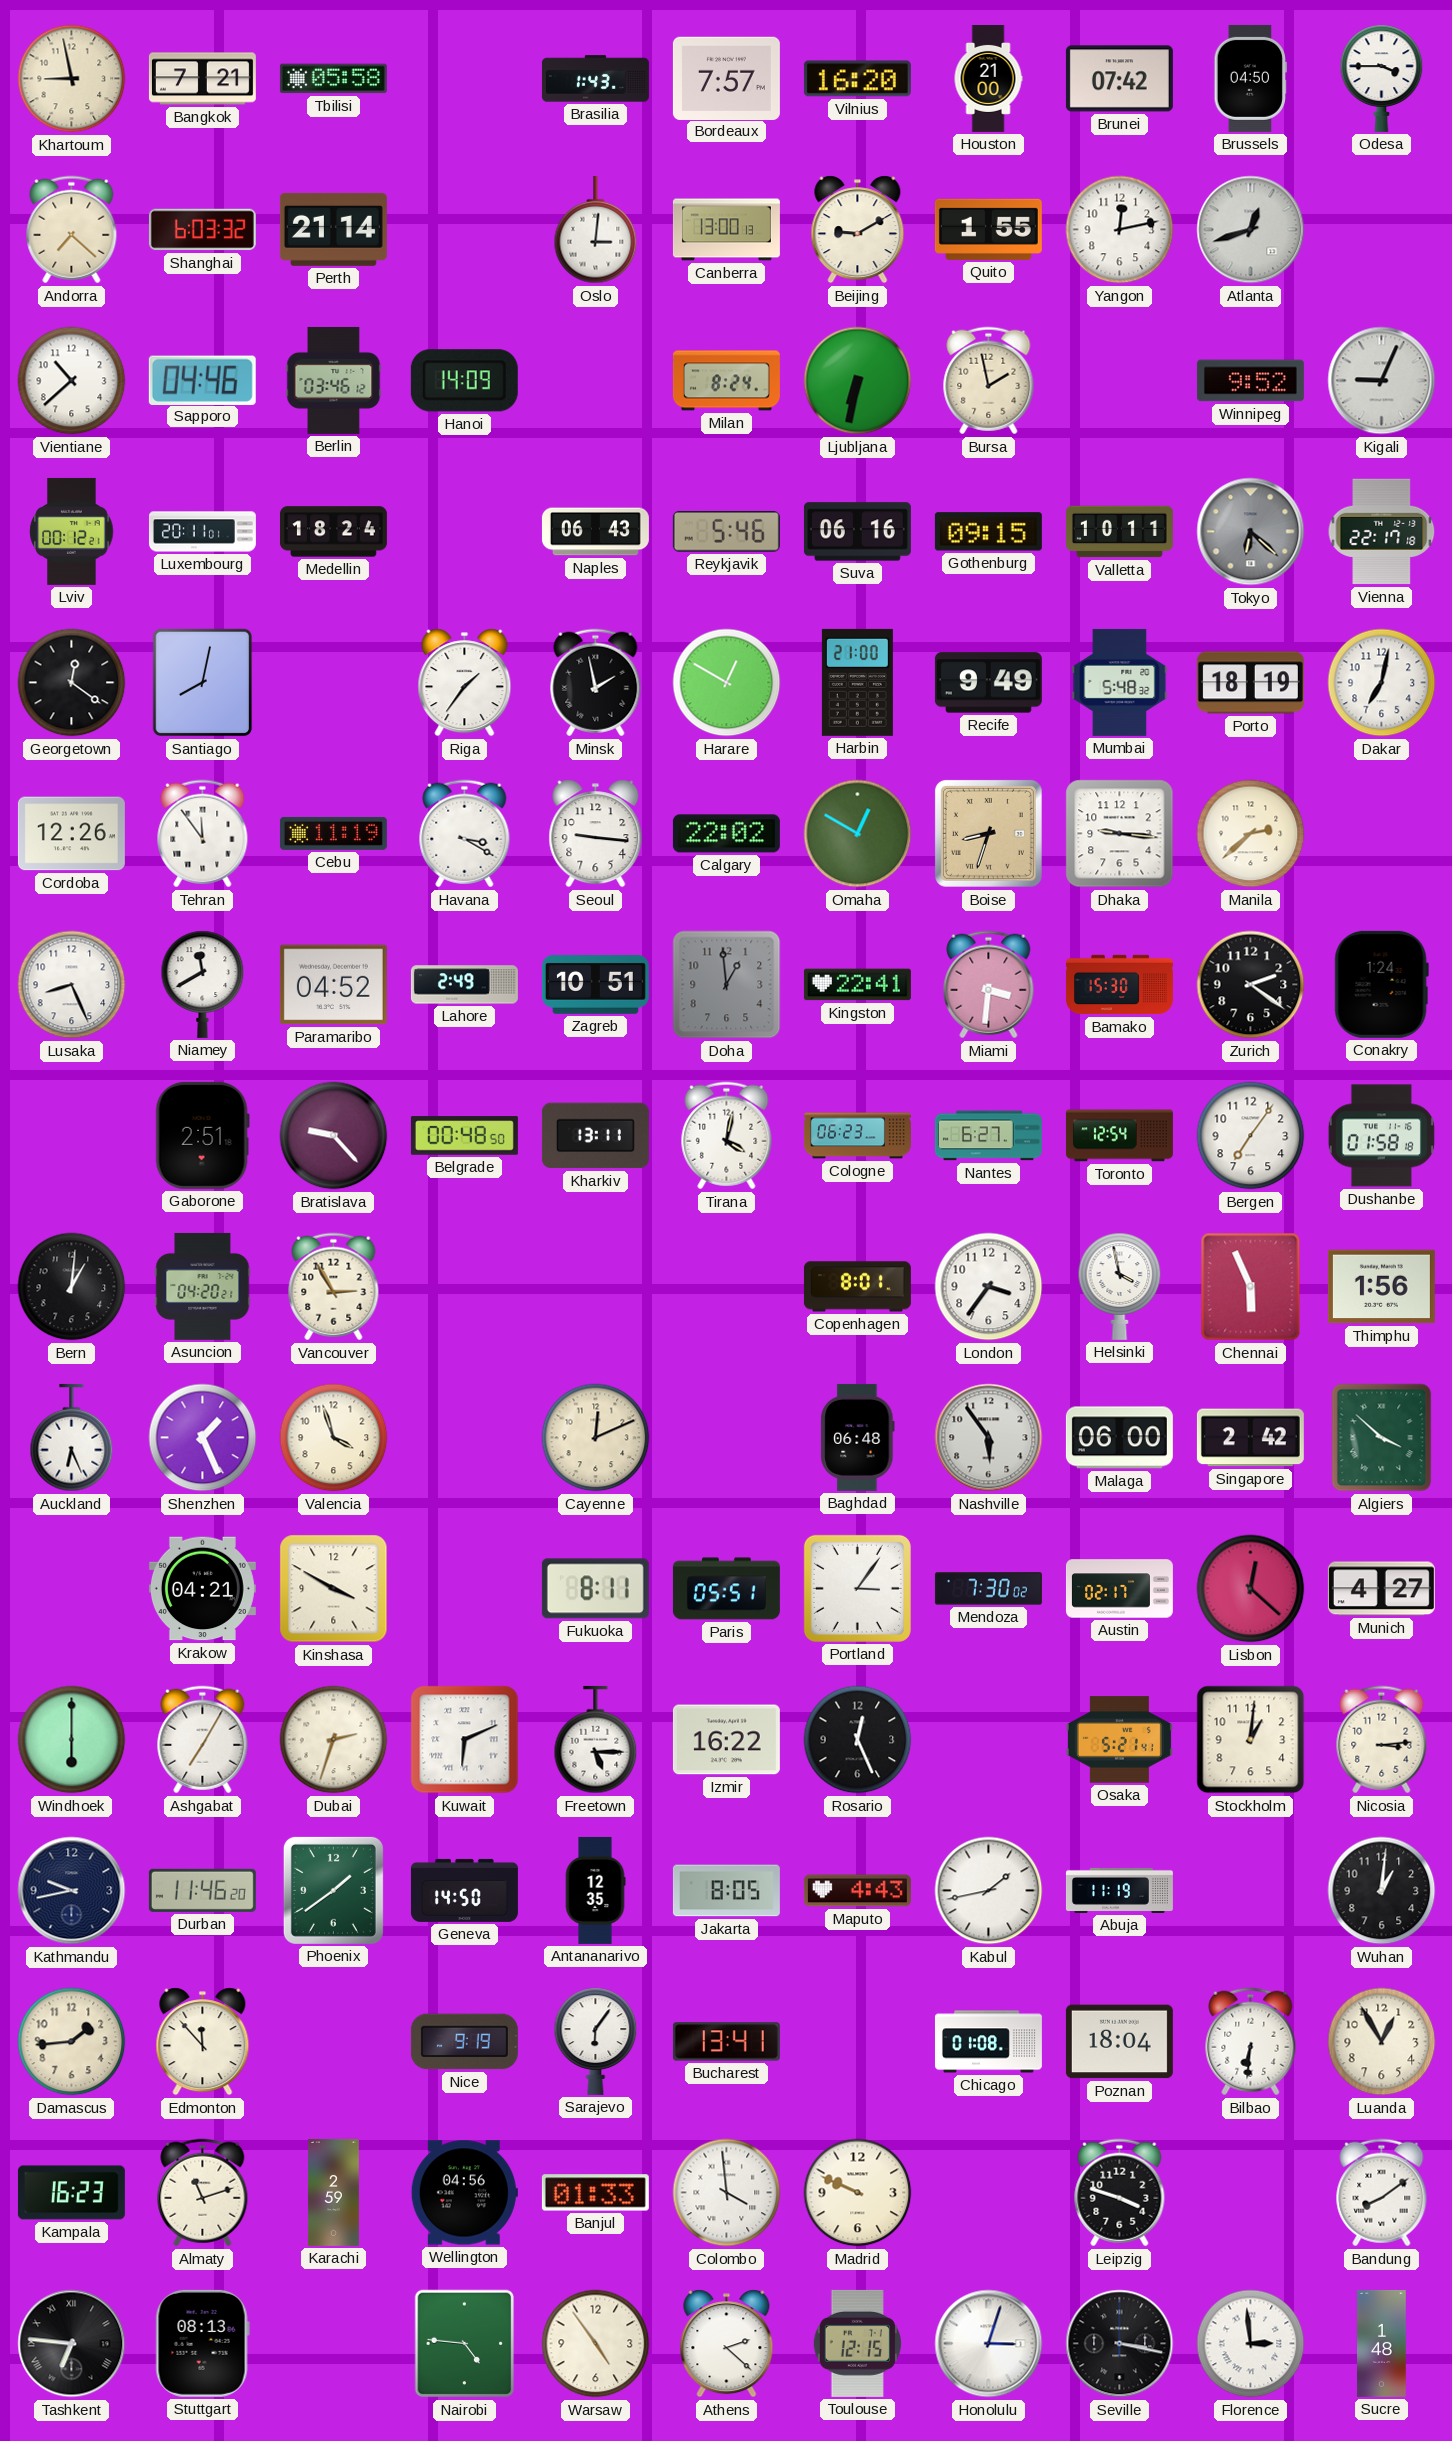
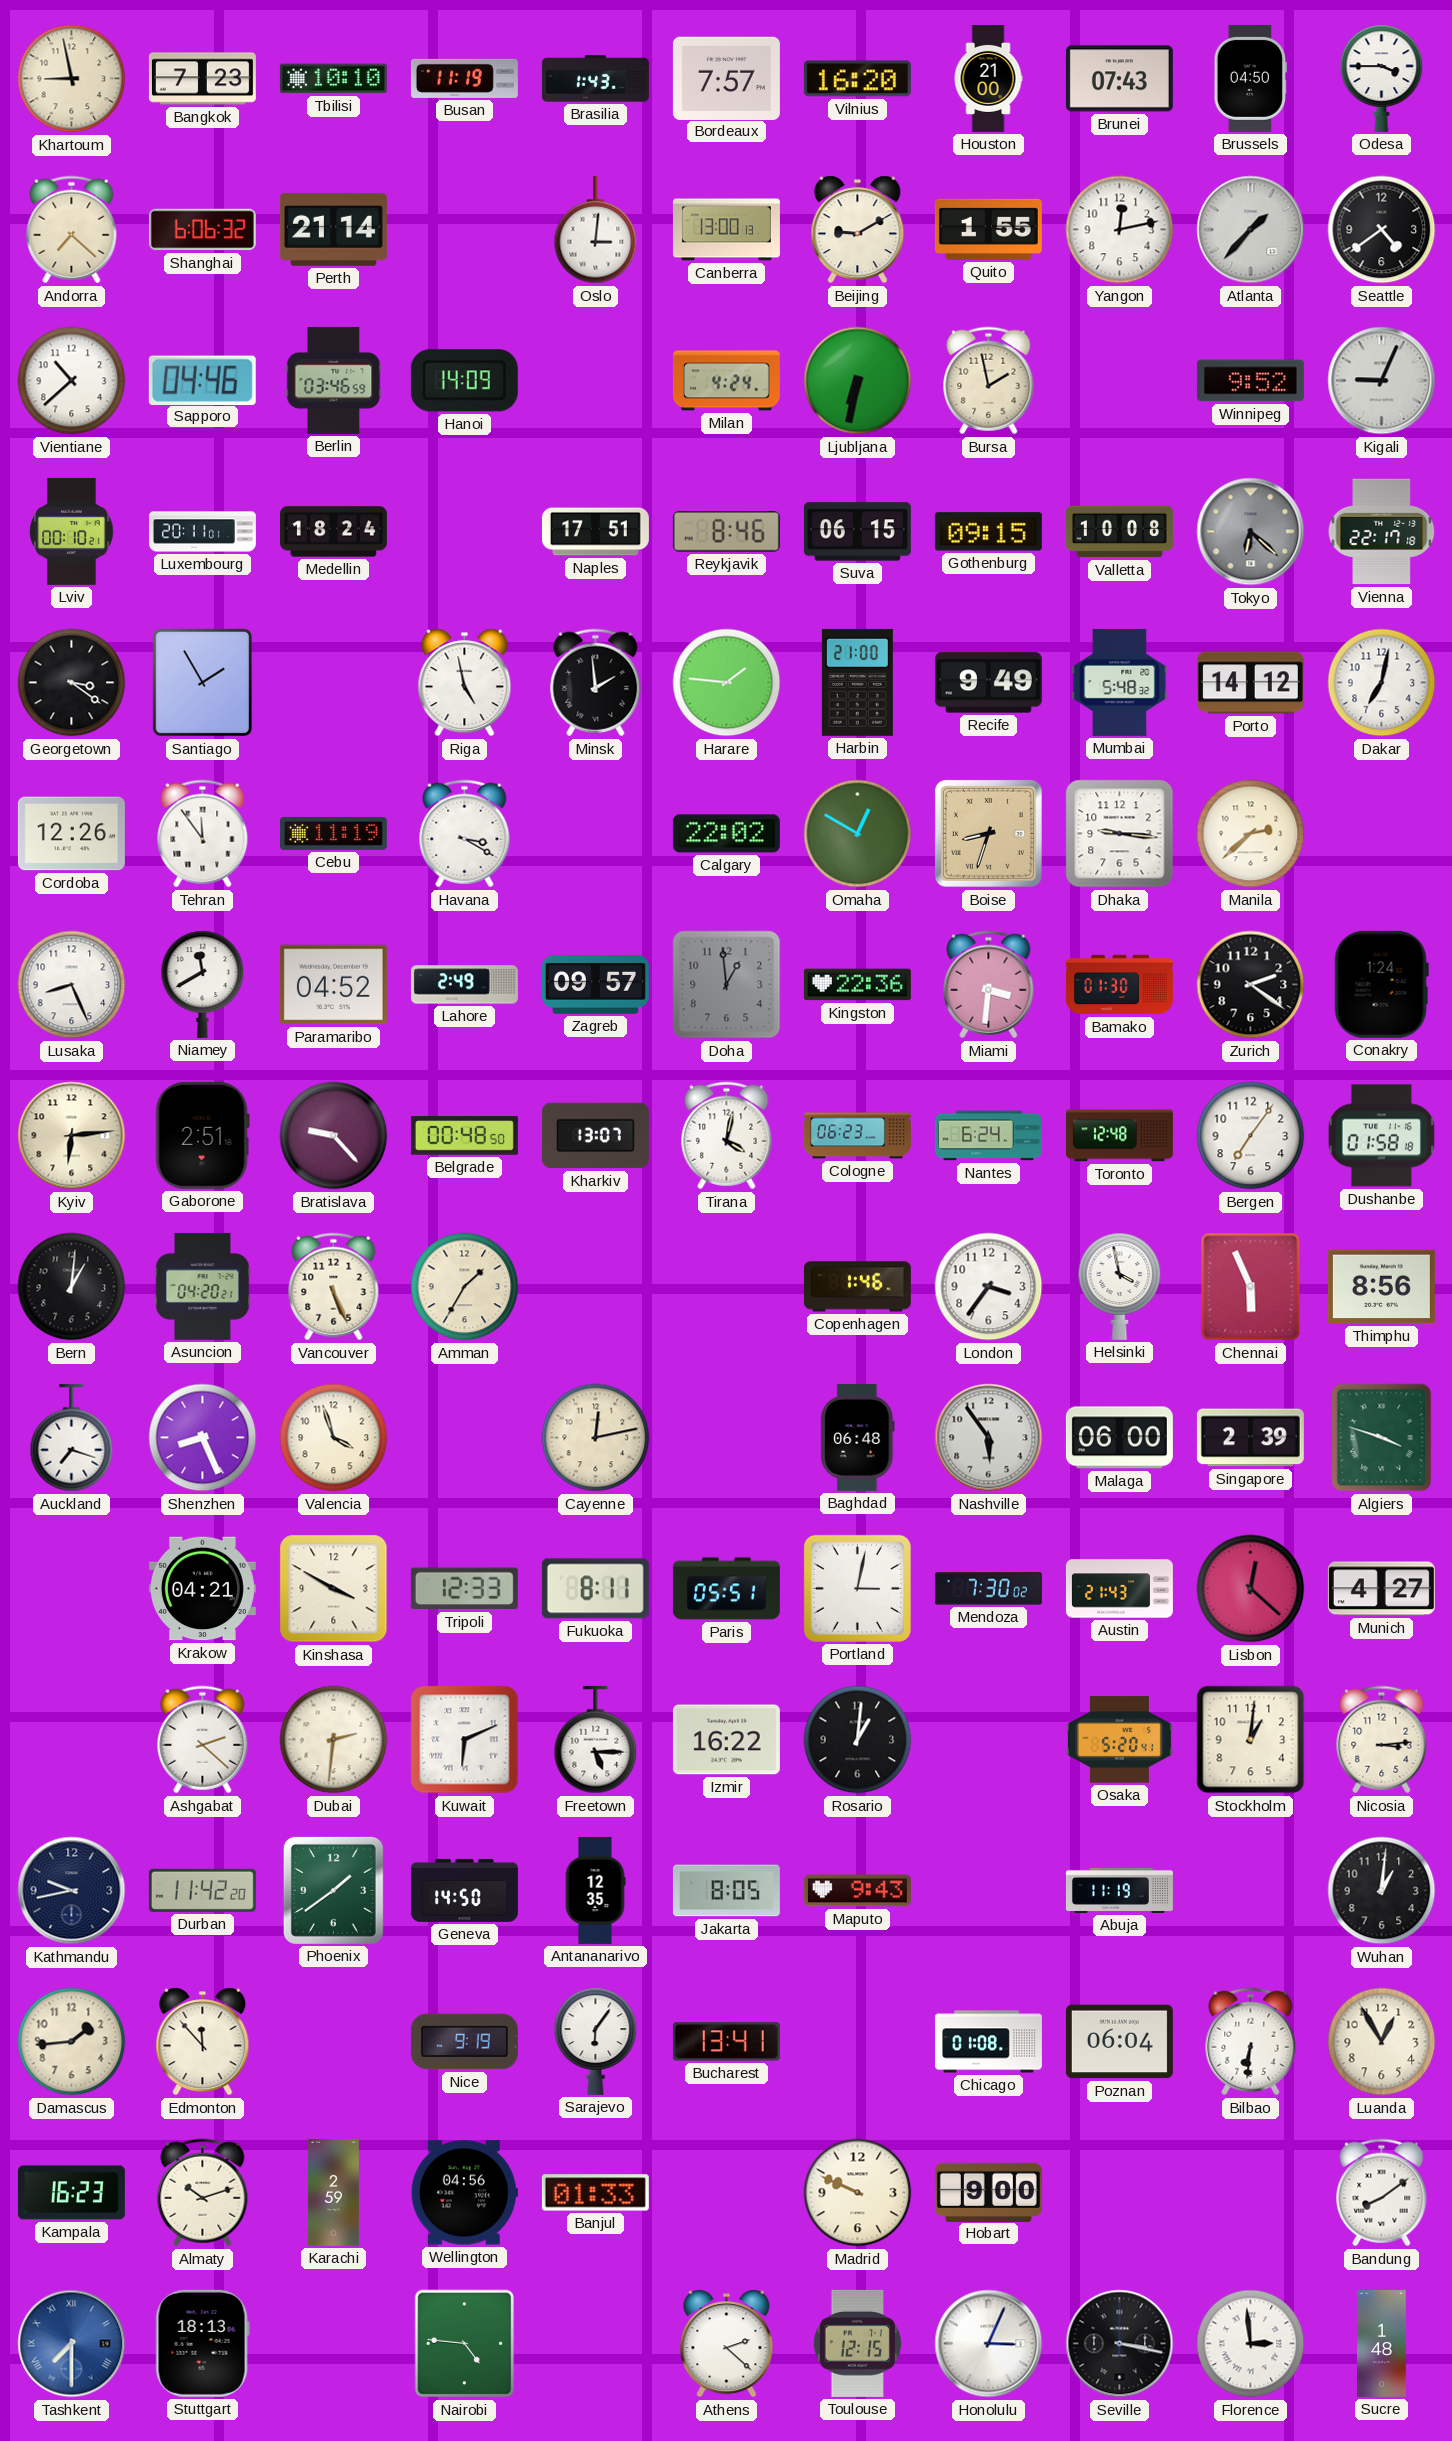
Bangkok: 7:21 -> 7:23 (202, 79)
Tbilisi: 05:58 -> 10:10 (333, 79)
Busan: none -> 11:19 (464, 78)
Brunei: 07:42 -> 07:43 (1119, 79)
Shanghai: 6:03 -> 6:06 (202, 230)
Atlanta: 12:42 -> 1:37 (1251, 230)
Seattle: none -> 4:39 (1382, 230)
Berlin: 03:46:12 -> 03:46:59 (334, 380)
Milan: 8:24 -> 4:24 (726, 381)
Lviv: 00:12 -> 00:10 (72, 531)
Naples: 06:43 -> 17:51 (595, 532)
Reykjavik: 5:46 -> 8:46 (726, 532)
Suva: 06:16 -> 06:15 (857, 532)
Valletta: 10:11 -> 10:08 (1119, 532)
Georgetown: 12:21 -> 3:21 (72, 683)
Santiago: 8:02 -> 1:55 (203, 683)
Riga: 1:36 -> 4:58 (465, 683)
Minsk: 1:58 -> 1:59 (596, 683)
Harare: 12:50 -> 1:46 (727, 683)
Porto: 18:19 -> 14:12 (1250, 683)
Seoul: 9:16 -> none (596, 834)
Zagreb: 10:51 -> 09:57 (595, 985)
Kingston: 22:41 -> 22:36 (857, 985)
Bamako: 15:30 -> 01:30 (1119, 985)
Kyiv: none -> 6:14 (72, 1136)
Kharkiv: 13:11 -> 13:07 (595, 1136)
Nantes: 6:27 -> 6:24 (988, 1136)
Toronto: 12:54 -> 12:48 (1119, 1136)
Vancouver: 2:55 -> 5:26 (334, 1287)
Amman: none -> 1:35 (465, 1287)
Copenhagen: 8:01 -> 1:46 (857, 1287)
Thimphu: 1:56 -> 8:56 (1381, 1287)
Auckland: 6:26 -> 7:18 (72, 1438)
Shenzhen: 1:26 -> 8:26 (203, 1438)
Cayenne: 12:11 -> 12:13 (596, 1438)
Singapore: 2:42 -> 2:39 (1250, 1438)
Algiers: 3:52 -> 3:48 (1382, 1438)
Tripoli: none -> 12:33 (464, 1589)
Portland: 3:06 -> 3:02 (857, 1588)
Austin: 02:17 -> 21:43 (1119, 1589)
Windhoek: 6:00 -> none (72, 1740)
Ashgabat: 7:05 -> 2:22 (203, 1740)
Dubai: 2:33 -> 2:31 (334, 1740)
Rosario: 12:26 -> 1:01 (858, 1740)
Osaka: 5:21 -> 5:20 (1119, 1740)
Durban: 11:46 -> 11:42 (202, 1890)
Maputo: 4:43 -> 9:43 (857, 1891)
Kabul: 1:43 -> none (989, 1891)
Poznan: 18:04 -> 06:04 (1119, 2042)
Almaty: 11:12 -> 10:12 (203, 2193)
Colombo: 3:59 -> none (727, 2193)
Hobart: none -> 9:00 (988, 2192)
Leipzig: 3:48 -> none (1120, 2193)
Tashkent: 6:46 -> 7:30 (72, 2344)
Tashkent dial: black -> blue (72, 2344)
Stuttgart: 08:13 -> 18:13 (202, 2343)
Warsaw: 4:54 -> none (596, 2344)
Honolulu: 3:03 -> 3:04 (989, 2344)
